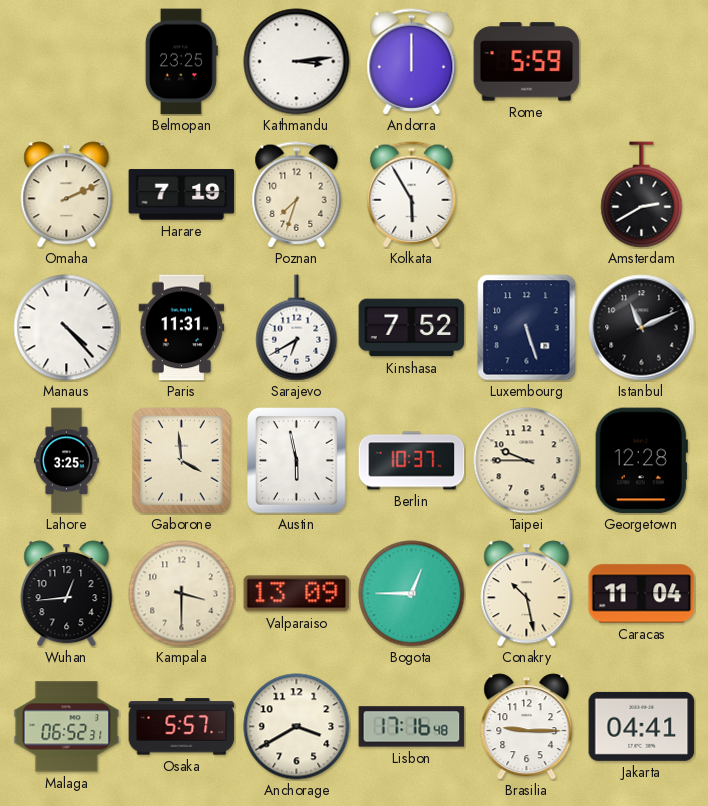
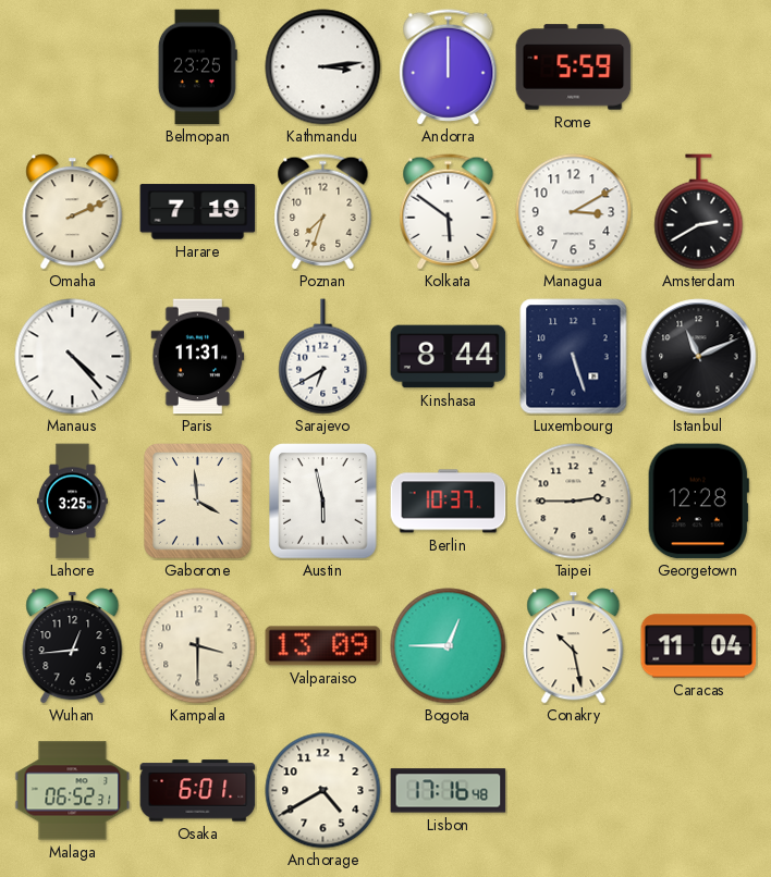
Kolkata: 5:55 -> 5:51 (449, 212)
Managua: none -> 3:10 (574, 212)
Kinshasa: 7:52 -> 8:44 (449, 357)
Taipei: 9:45 -> 2:45 (574, 502)
Osaka: 5:57 -> 6:01 (198, 791)
Anchorage: 3:40 -> 4:40 (323, 791)
Brasilia: 9:15 -> none (527, 727)
Jakarta: 04:41 -> none (642, 726)
